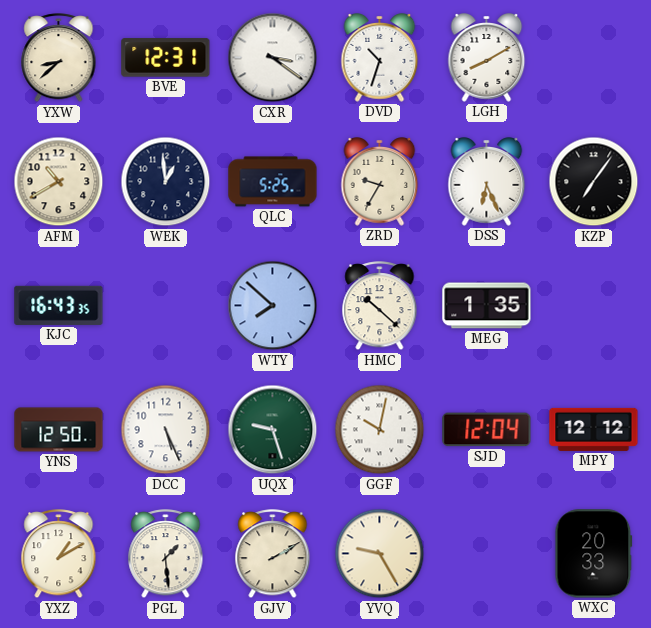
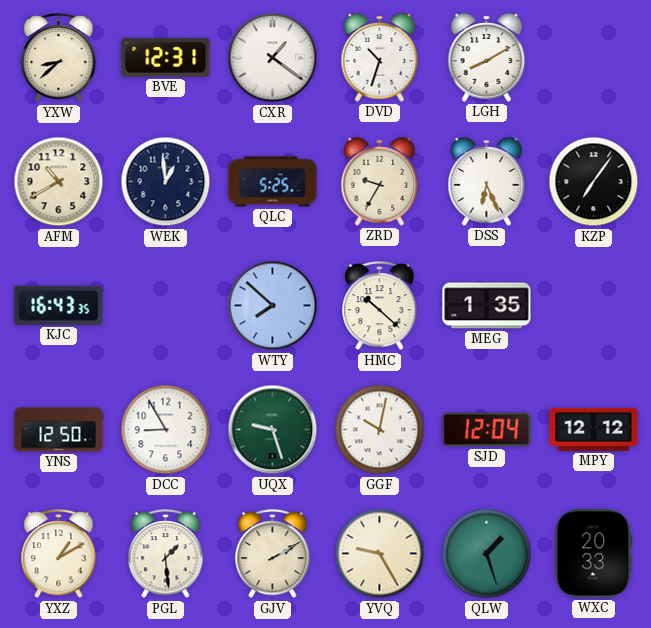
CXR: 3:21 -> 1:21 (273, 58)
DCC: 5:26 -> 8:55 (166, 430)
QLW: none -> 1:27 (487, 554)
